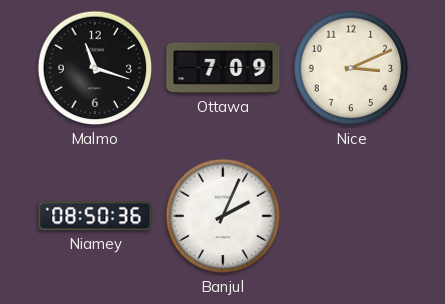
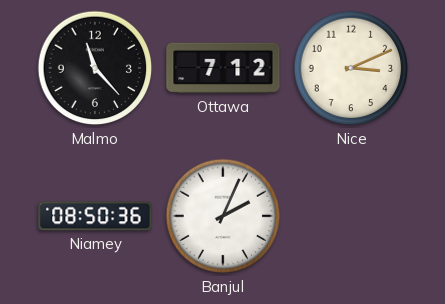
Malmo: 11:18 -> 11:23 (95, 68)
Ottawa: 7:09 -> 7:12 (223, 68)
